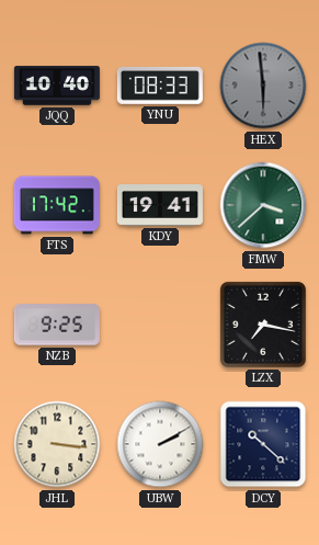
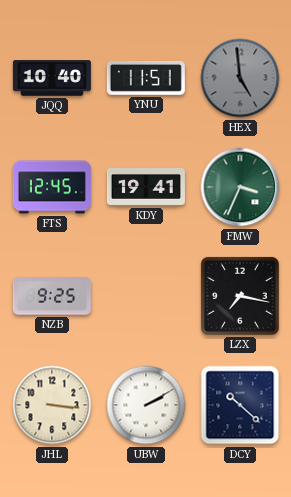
YNU: 08:33 -> 11:51 (146, 78)
HEX: 5:59 -> 4:59 (240, 78)
FTS: 17:42 -> 12:45 (52, 187)
FMW: 3:38 -> 3:34 (240, 187)
